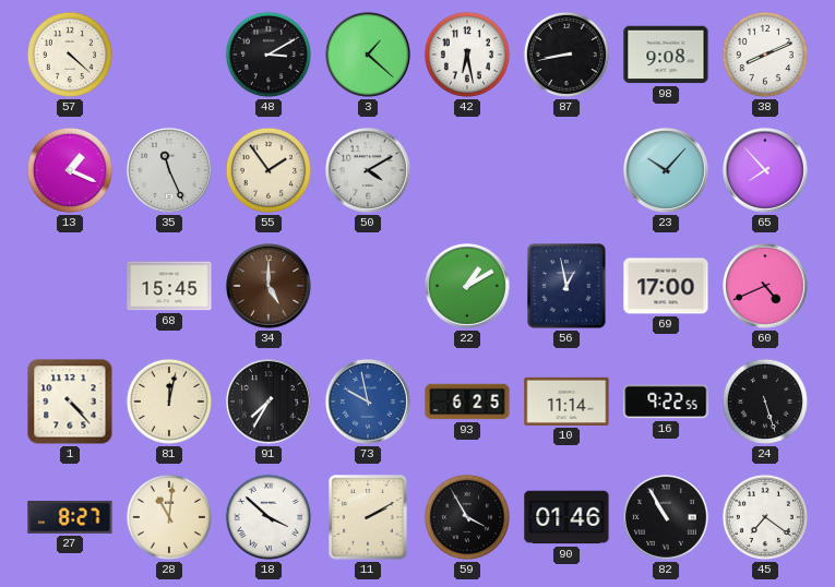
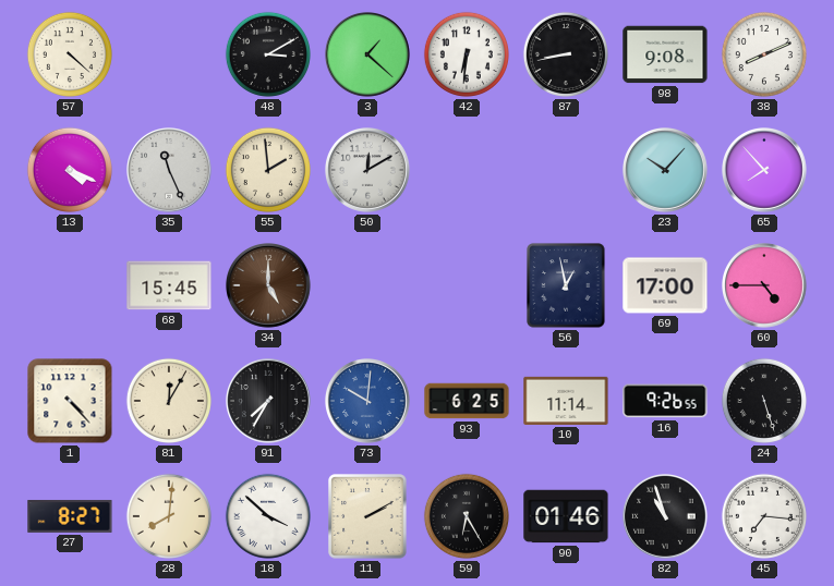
42: 6:28 -> 6:31 (467, 54)
13: 1:19 -> 4:19 (70, 170)
55: 1:54 -> 1:59 (268, 170)
50: 4:10 -> 12:10 (368, 171)
22: 1:10 -> none (468, 287)
60: 4:41 -> 4:45 (765, 286)
81: 12:02 -> 12:05 (169, 401)
73: 9:58 -> 10:01 (368, 402)
16: 9:22 -> 9:26 (665, 401)
28: 11:01 -> 8:01 (169, 516)
59: 3:55 -> 6:25 (467, 516)
82: 10:55 -> 10:57 (666, 517)
45: 7:21 -> 7:16 (764, 516)
